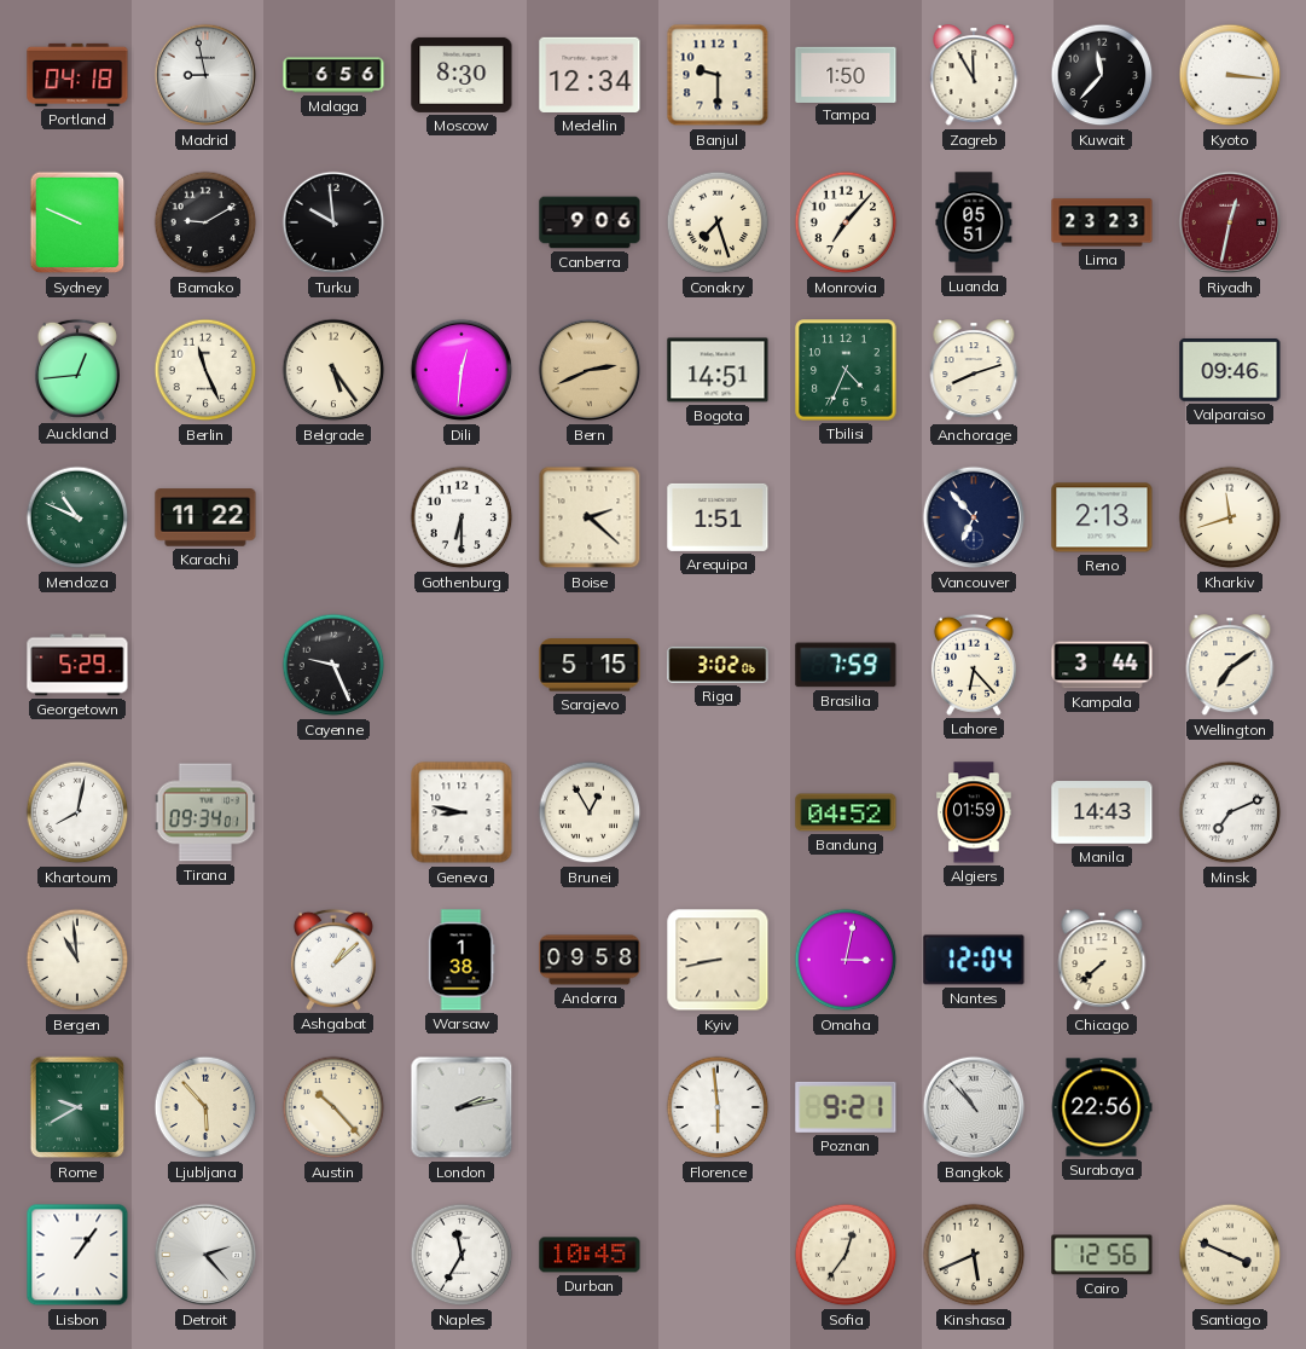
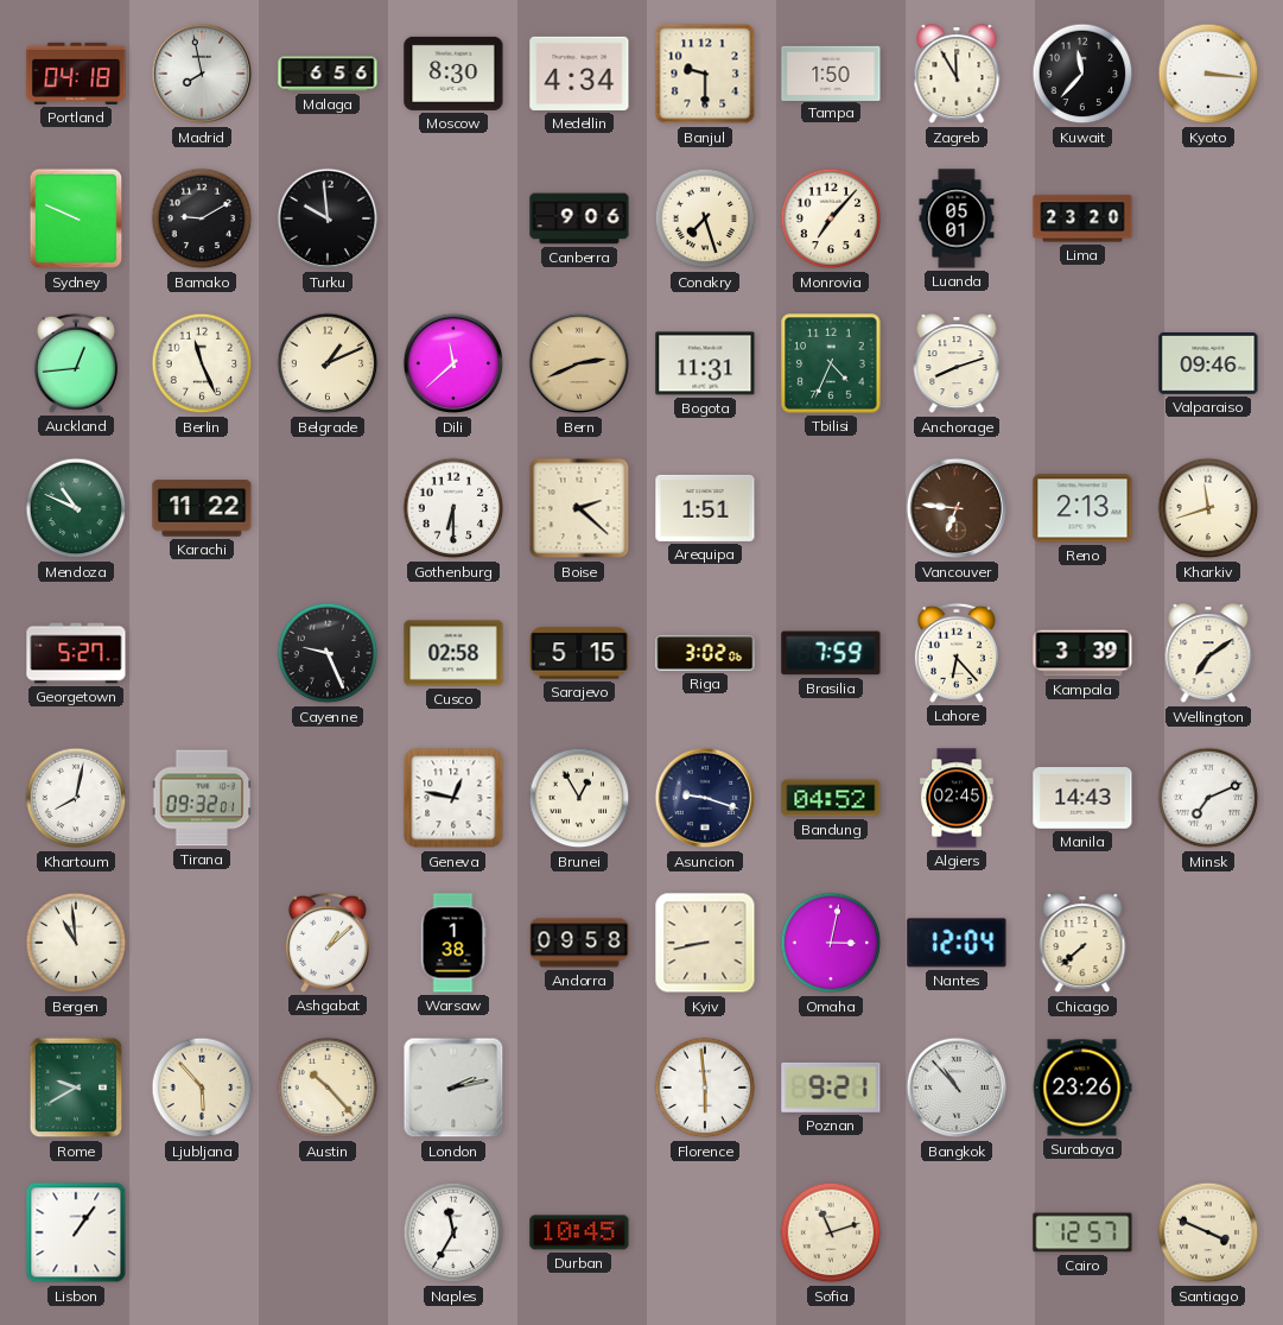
Madrid: 8:58 -> 7:58 (202, 74)
Medellin: 12:34 -> 4:34 (579, 74)
Luanda: 05:51 -> 05:01 (957, 218)
Lima: 23:23 -> 23:20 (1082, 218)
Riyadh: 12:32 -> none (1230, 222)
Belgrade: 5:24 -> 1:11 (328, 363)
Dili: 12:31 -> 11:38 (453, 363)
Bogota: 14:51 -> 11:31 (705, 363)
Vancouver: 6:53 -> 6:46 (957, 508)
Vancouver dial: navy -> brown (957, 508)
Georgetown: 5:29 -> 5:27 (76, 653)
Cusco: none -> 02:58 (453, 653)
Kampala: 3:44 -> 3:39 (1082, 653)
Tirana: 09:34 -> 09:32 (202, 798)
Geneva: 8:47 -> 12:47 (453, 798)
Asuncion: none -> 9:18 (705, 798)
Algiers: 01:59 -> 02:45 (958, 798)
Surabaya: 22:56 -> 23:26 (1082, 1088)
Detroit: 2:23 -> none (205, 1255)
Sofia: 12:36 -> 11:12 (831, 1232)
Kinshasa: 5:41 -> none (974, 1255)
Cairo: 12:56 -> 12:57 (1082, 1232)
